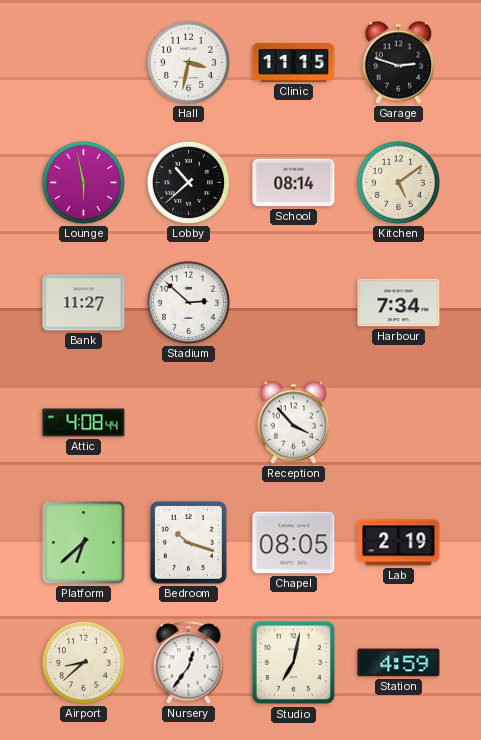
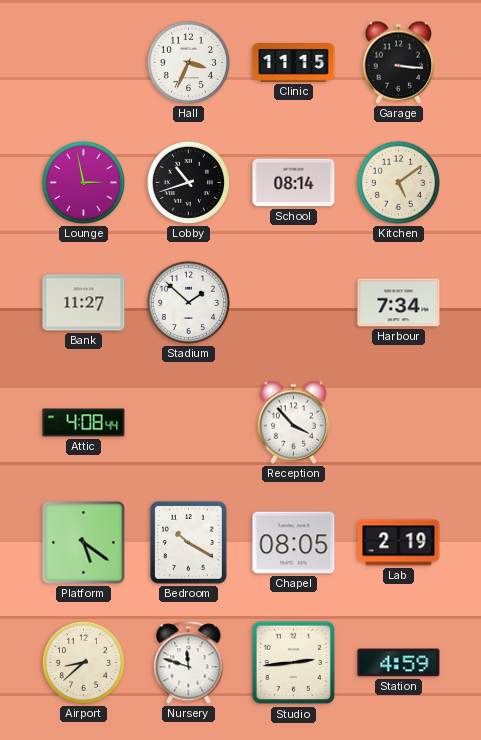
Hall: 3:32 -> 3:34 (188, 62)
Garage: 2:48 -> 3:16 (399, 62)
Lounge: 5:58 -> 2:58 (83, 182)
Lobby: 10:38 -> 10:42 (188, 182)
Stadium: 2:52 -> 1:52 (188, 302)
Platform: 6:38 -> 5:21 (84, 543)
Bedroom: 10:18 -> 10:20 (188, 542)
Nursery: 12:36 -> 11:48 (189, 663)
Studio: 7:02 -> 2:44 (294, 663)
